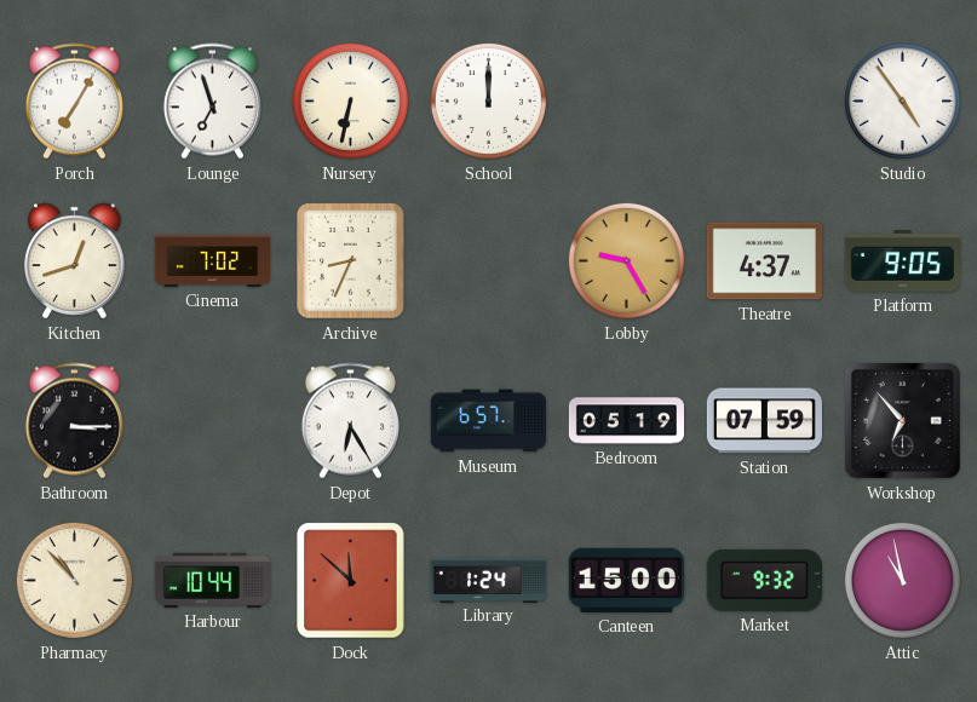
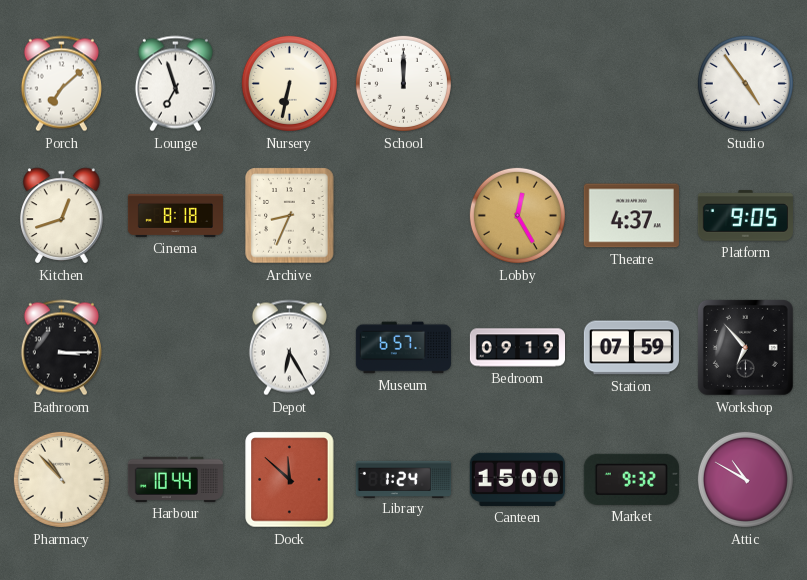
Porch: 7:05 -> 7:08 (61, 84)
Cinema: 7:02 -> 8:18 (175, 215)
Lobby: 9:25 -> 12:25 (517, 215)
Bedroom: 05:19 -> 09:19 (517, 348)
Attic: 10:58 -> 10:50 (745, 479)
